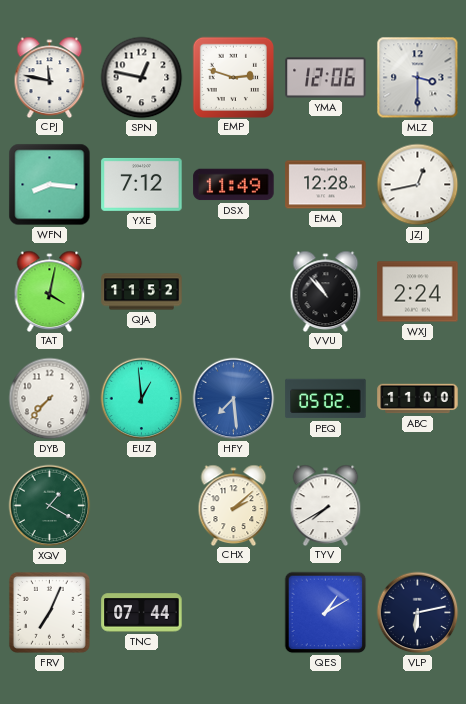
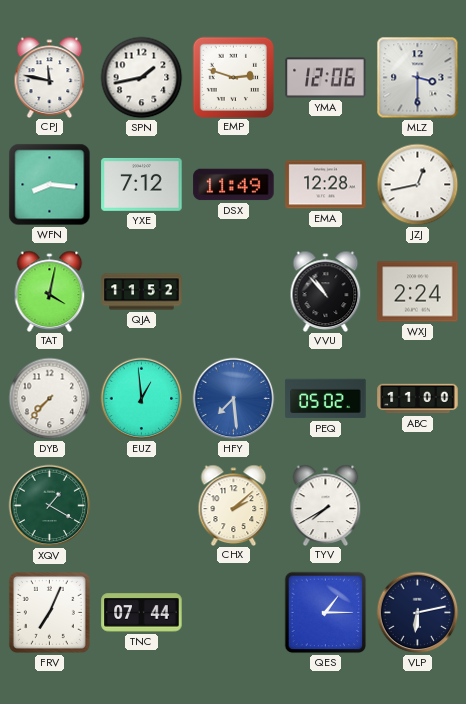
SPN: 12:47 -> 1:43 (142, 78)
QES: 1:10 -> 1:15 (326, 613)
